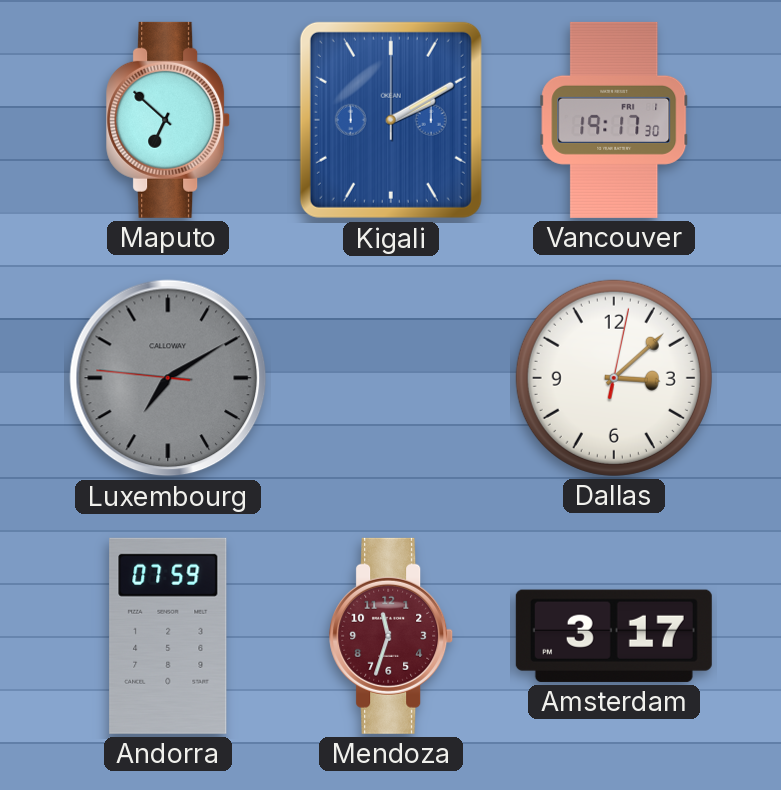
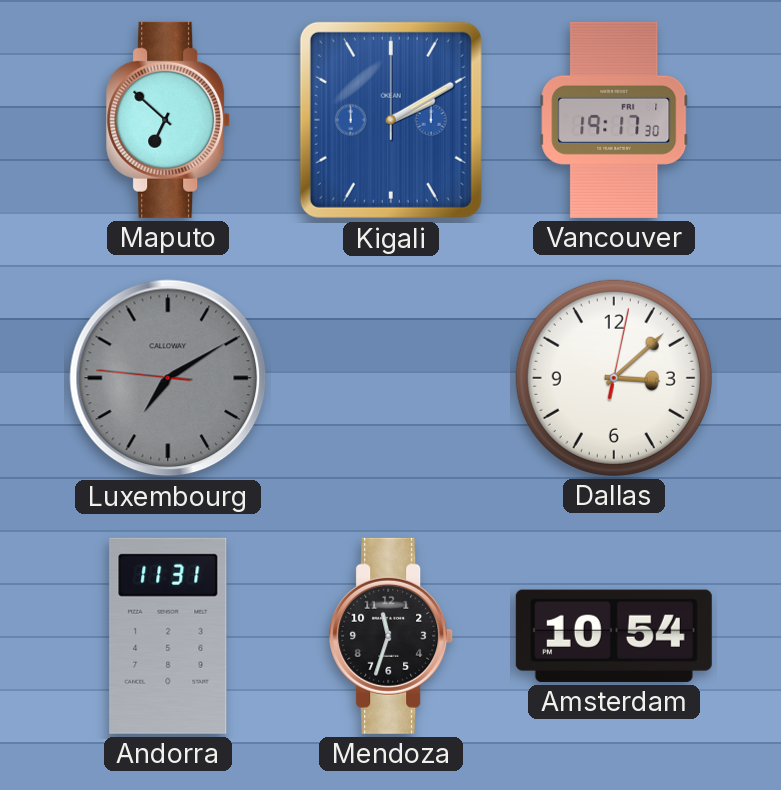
Andorra: 07:59 -> 11:31 (168, 636)
Mendoza dial: burgundy -> black (392, 636)
Amsterdam: 3:17 -> 10:54 (614, 636)
